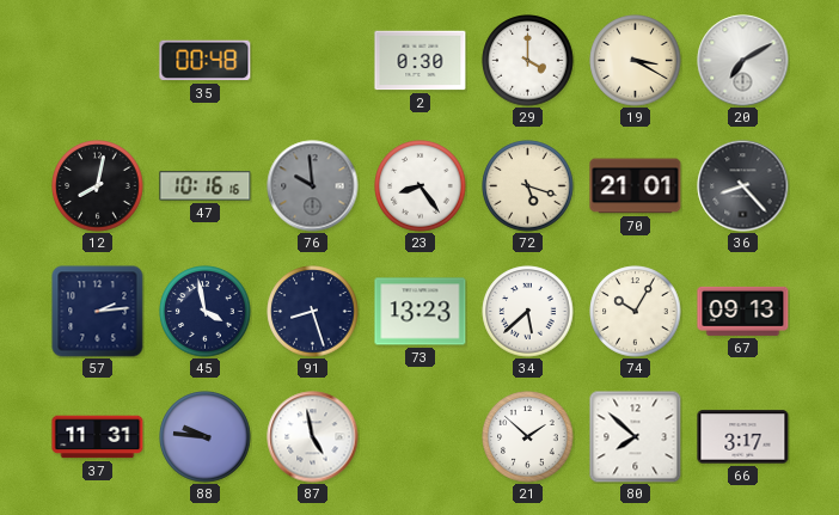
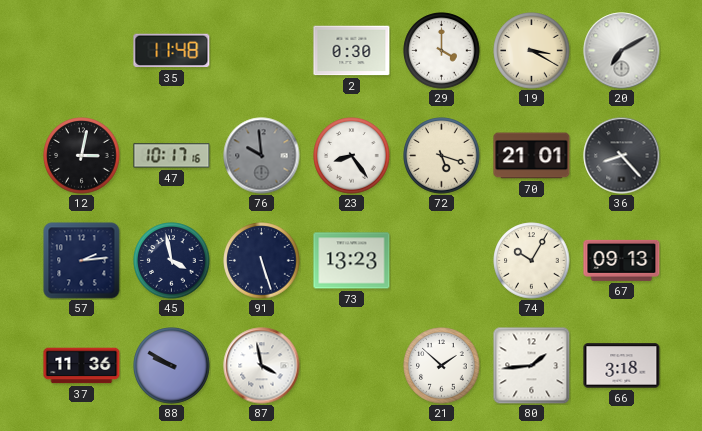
35: 00:48 -> 11:48 (172, 51)
12: 8:02 -> 3:02 (82, 156)
47: 10:16 -> 10:17 (172, 156)
91: 8:27 -> 5:27 (262, 261)
34: 5:38 -> none (528, 312)
37: 11:31 -> 11:36 (82, 366)
88: 9:46 -> 9:50 (172, 366)
87: 4:58 -> 3:58 (262, 366)
80: 7:52 -> 1:44 (531, 365)
66: 3:17 -> 3:18 (622, 366)
